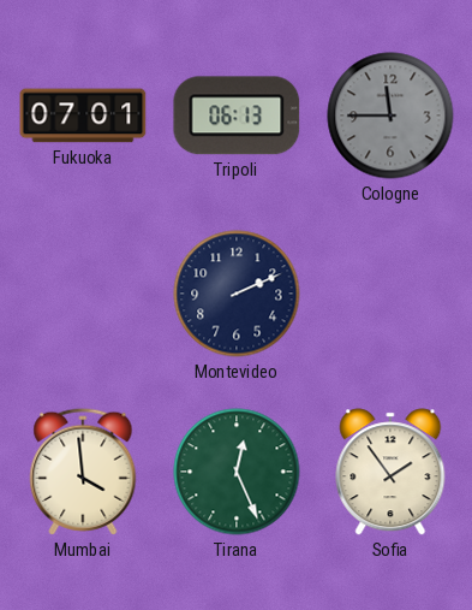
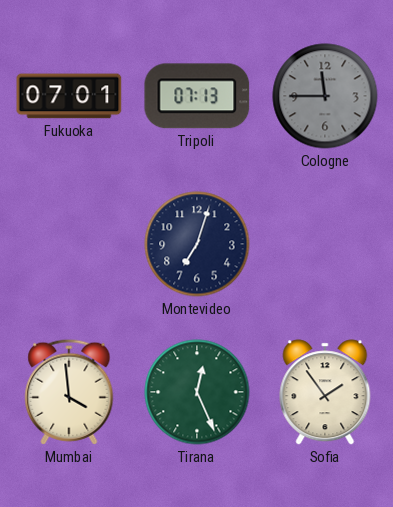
Tripoli: 06:13 -> 07:13 (197, 96)
Montevideo: 2:11 -> 7:03 (197, 244)
